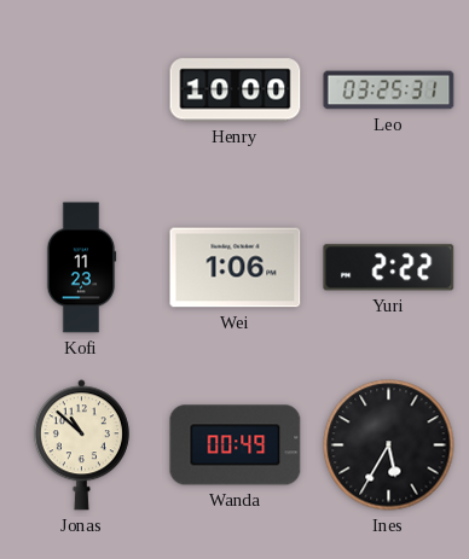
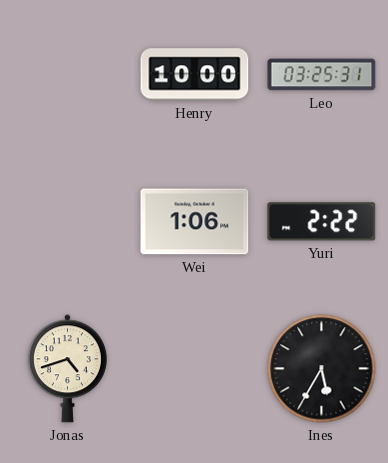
Kofi: 11:23 -> none (81, 268)
Jonas: 10:52 -> 4:42 (67, 369)
Wanda: 00:49 -> none (236, 446)
